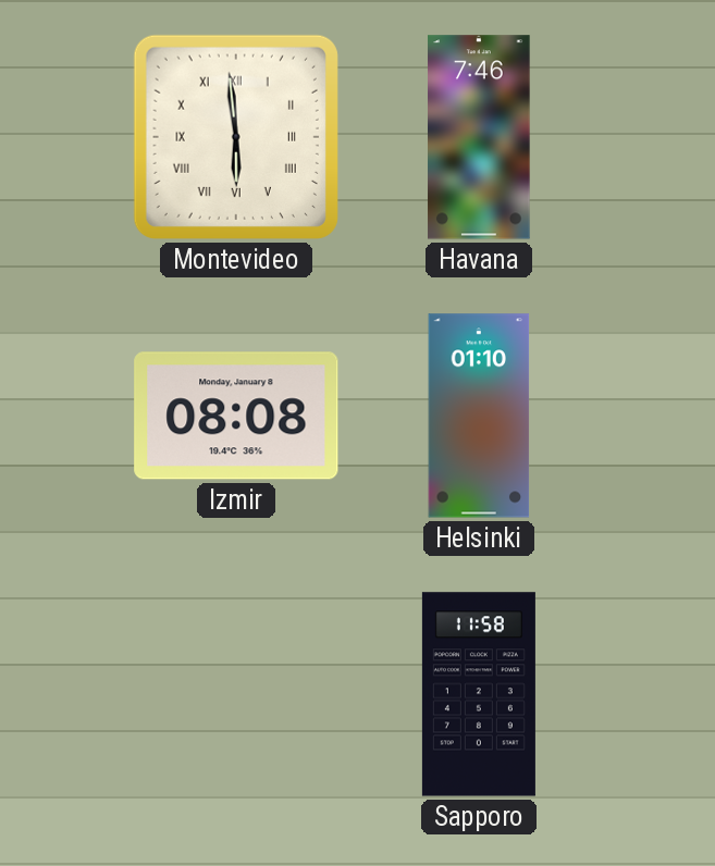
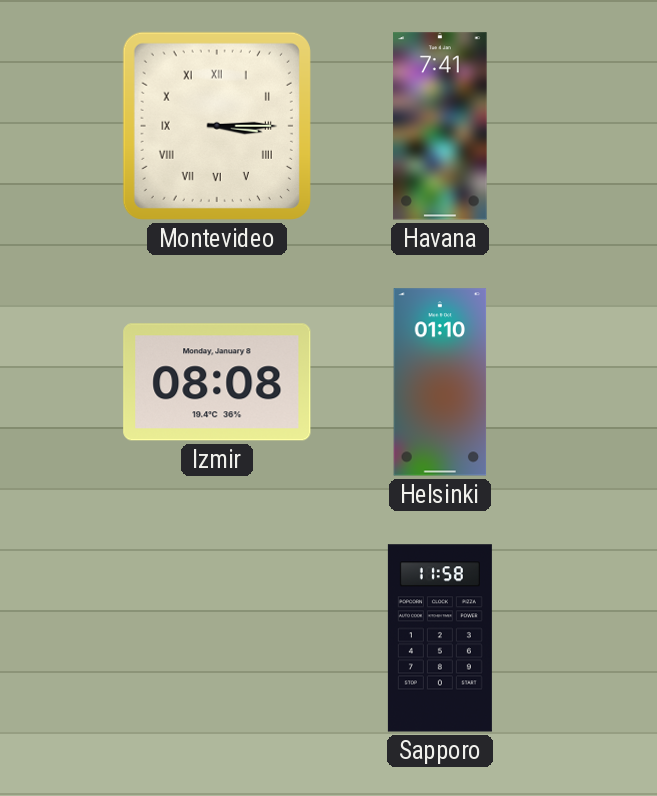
Montevideo: 5:59 -> 3:15 (217, 126)
Havana: 7:46 -> 7:41 (440, 126)
